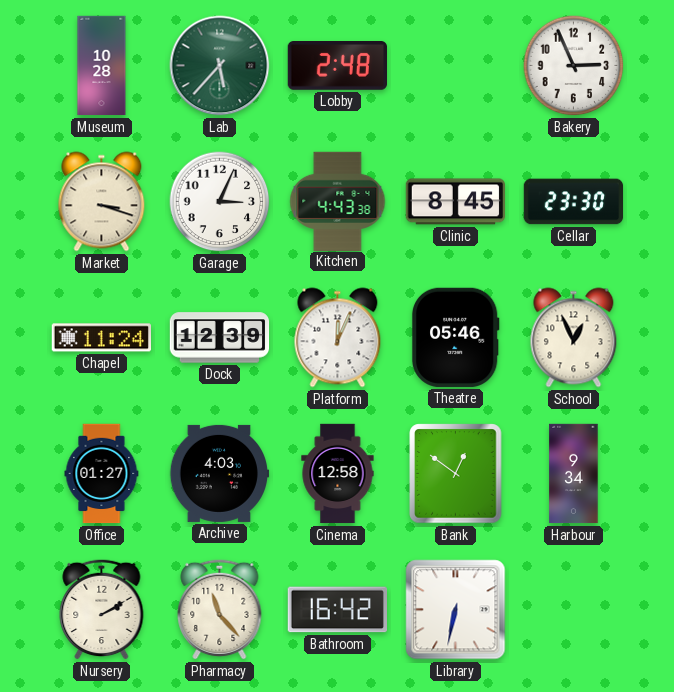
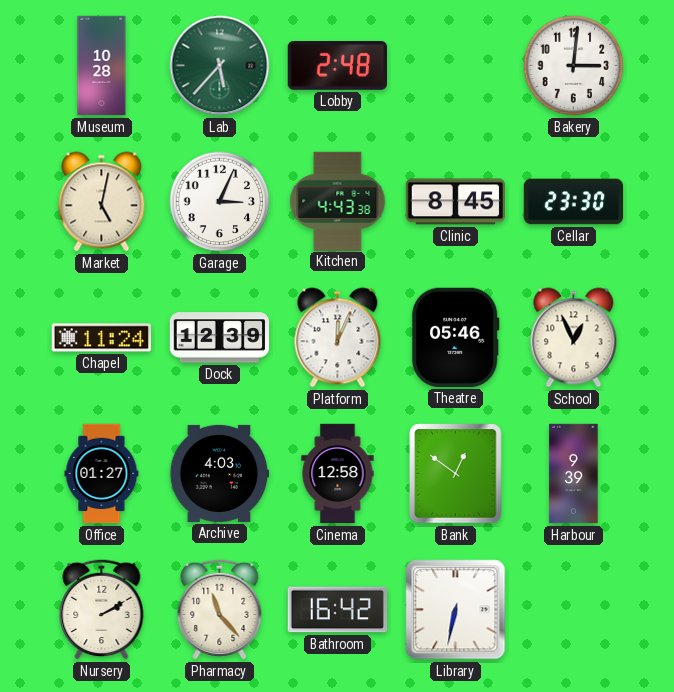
Bakery: 2:56 -> 3:01 (574, 66)
Market: 3:18 -> 5:02 (102, 202)
Harbour: 9:34 -> 9:39 (574, 474)
